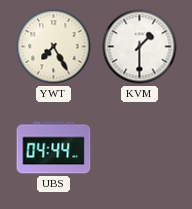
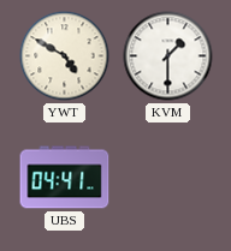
YWT: 7:25 -> 4:50 (65, 56)
UBS: 04:44 -> 04:41 (65, 178)
